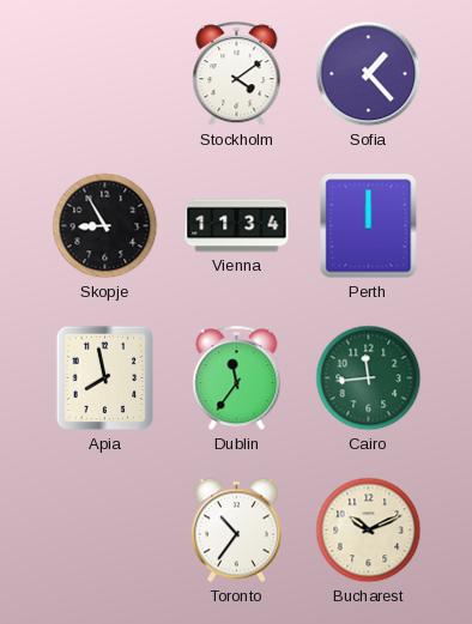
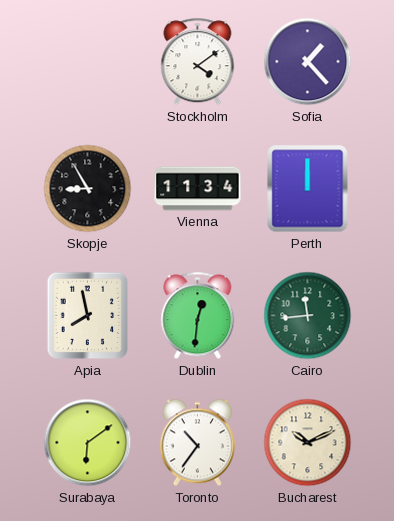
Dublin: 11:36 -> 12:31 (198, 316)
Surabaya: none -> 6:09 (88, 443)
